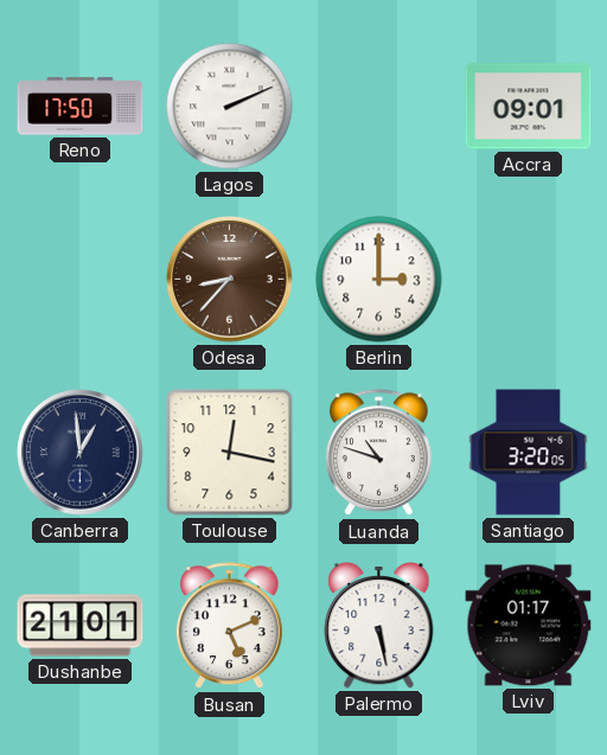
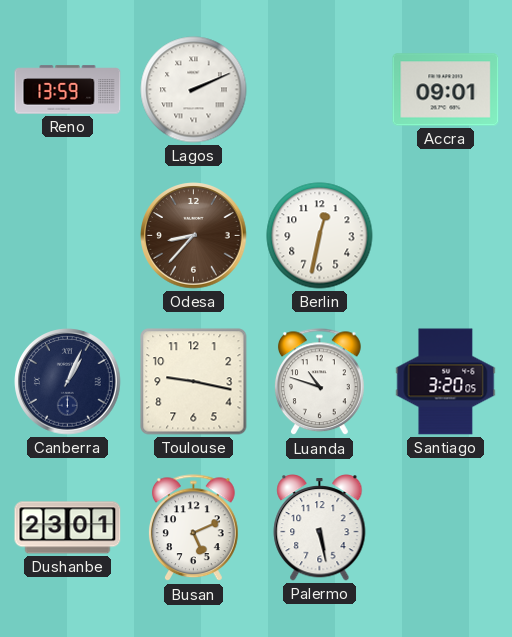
Reno: 17:50 -> 13:59 (68, 90)
Berlin: 3:00 -> 12:32 (320, 236)
Canberra: 12:59 -> 1:04 (68, 382)
Toulouse: 12:17 -> 9:17 (194, 382)
Dushanbe: 21:01 -> 23:01 (68, 528)
Lviv: 01:17 -> none (529, 626)
